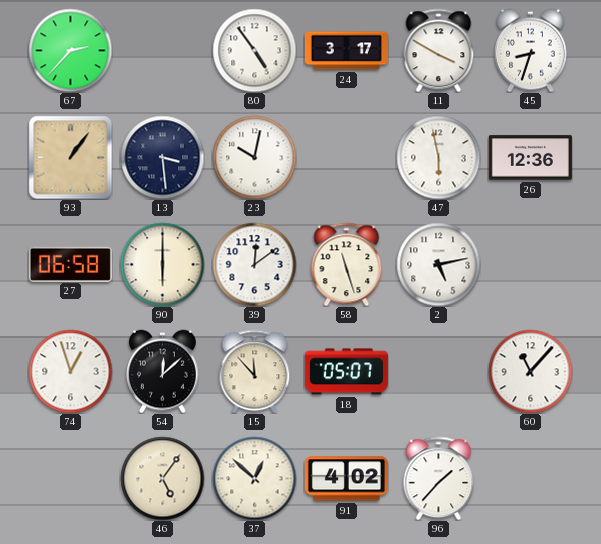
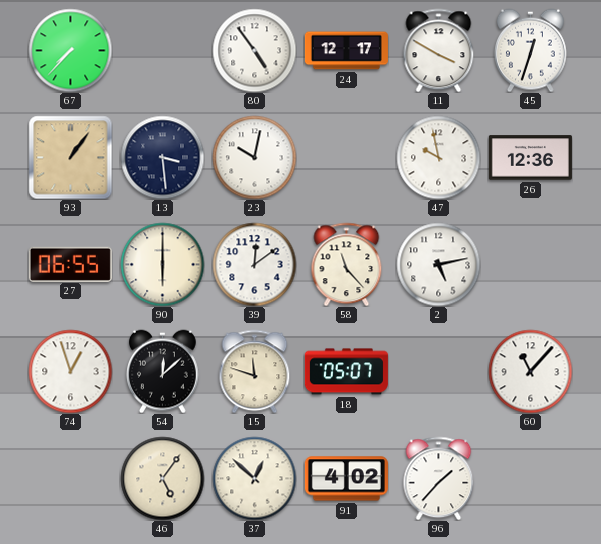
67: 2:37 -> 7:37 (70, 50)
24: 3:17 -> 12:17 (346, 51)
45: 8:33 -> 12:33 (531, 50)
47: 5:58 -> 9:58 (438, 157)
27: 06:58 -> 06:55 (70, 264)
58: 11:27 -> 11:23 (347, 264)
15: 11:53 -> 11:48 (255, 371)
